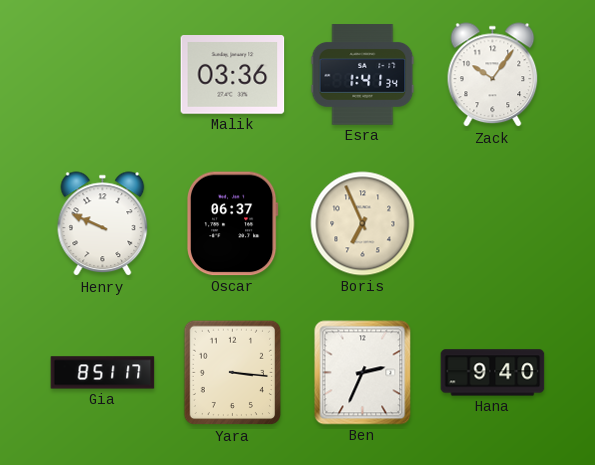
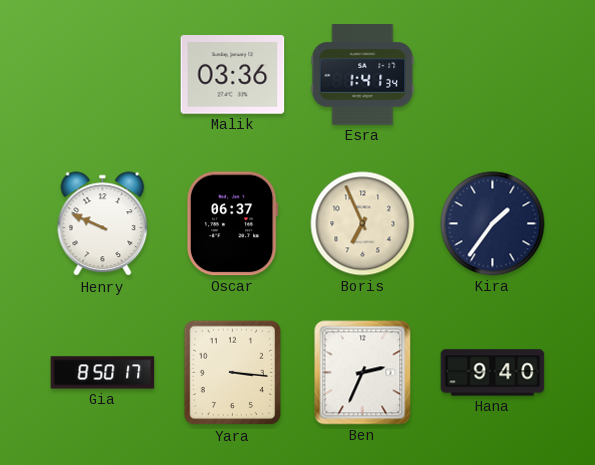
Zack: 10:06 -> none (493, 75)
Kira: none -> 1:36 (493, 224)
Gia: 8:51 -> 8:50 (103, 373)
